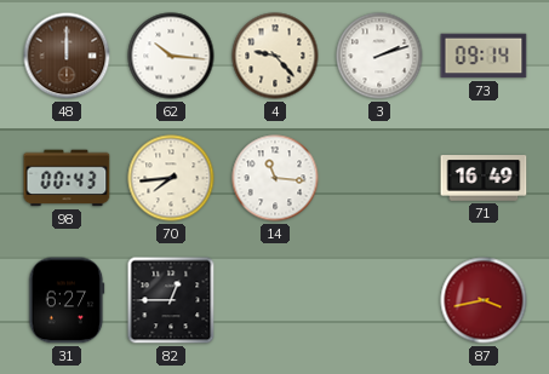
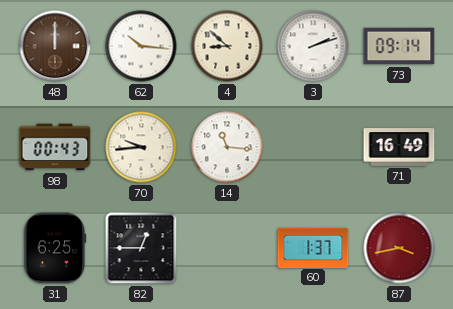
4: 9:23 -> 8:52 (227, 46)
70: 7:44 -> 9:44 (141, 147)
31: 6:27 -> 6:25 (55, 248)
60: none -> 1:37 (313, 247)
